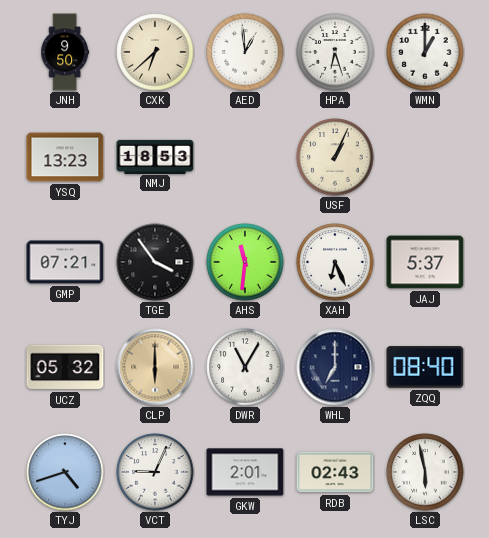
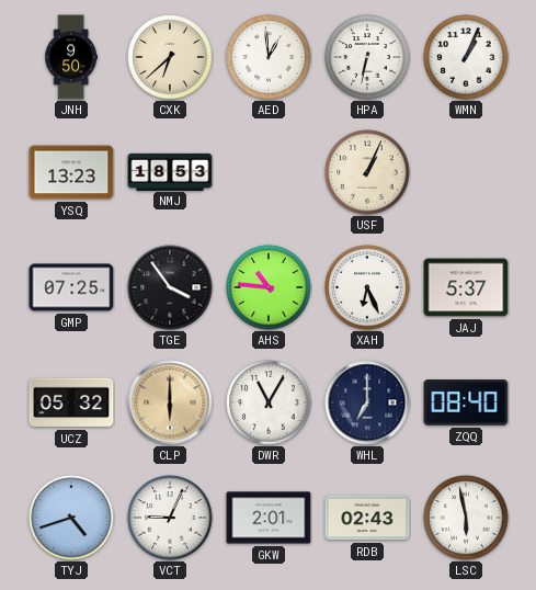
HPA: 6:27 -> 6:32 (367, 57)
WMN: 1:00 -> 1:04 (466, 57)
GMP: 07:21 -> 07:25 (71, 287)
AHS: 11:31 -> 10:46 (269, 287)
